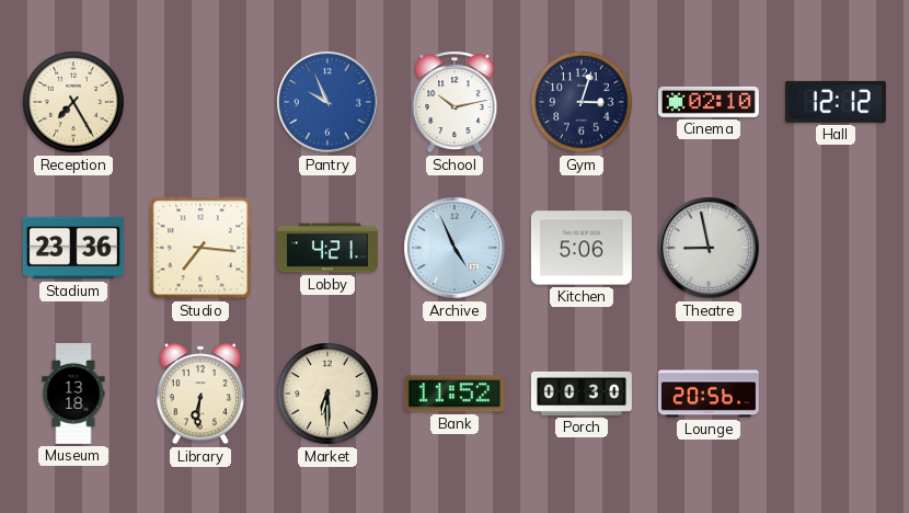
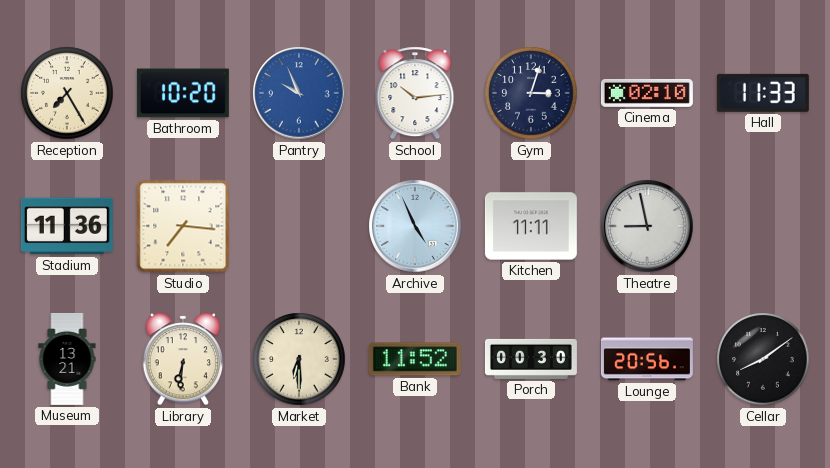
Bathroom: none -> 10:20 (183, 93)
School: 10:13 -> 10:14 (415, 93)
Hall: 12:12 -> 11:33 (763, 93)
Stadium: 23:36 -> 11:36 (67, 226)
Lobby: 4:21 -> none (327, 248)
Kitchen: 5:06 -> 11:11 (531, 226)
Museum: 13:18 -> 13:21 (67, 359)
Cellar: none -> 8:09 (763, 359)
